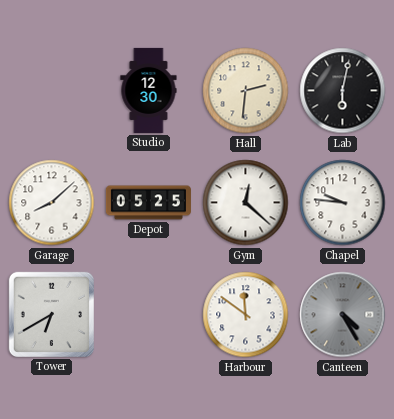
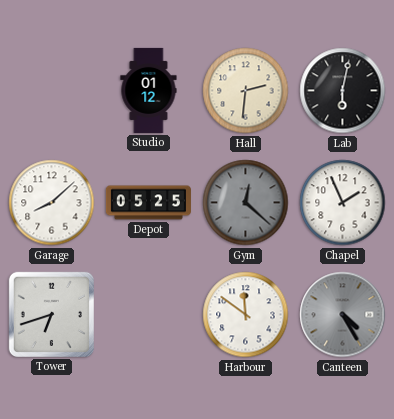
Studio: 12:30 -> 01:12 (149, 90)
Gym dial: white -> grey (246, 203)
Chapel: 9:46 -> 1:56 (343, 203)
Tower: 6:40 -> 6:42 (51, 314)
